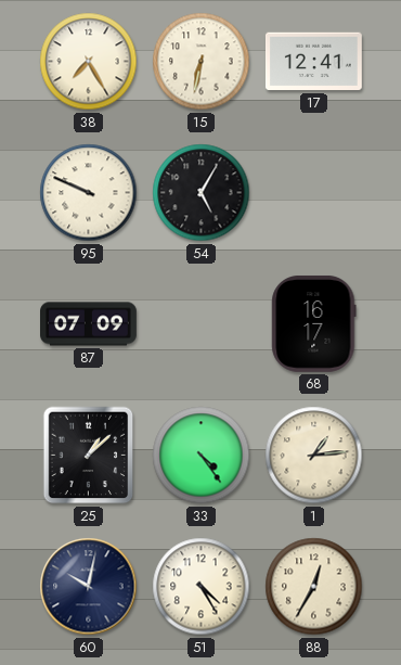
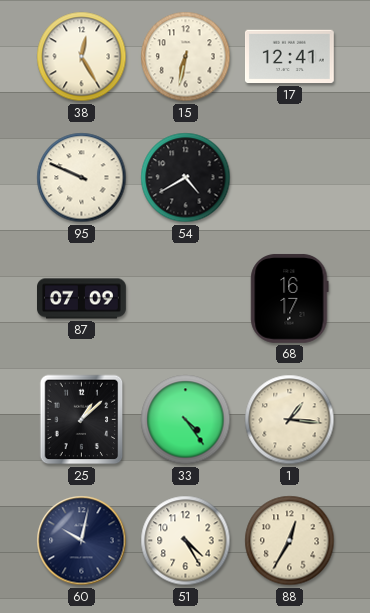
38: 7:25 -> 12:25 (82, 57)
54: 5:05 -> 4:40 (186, 178)
1: 1:14 -> 1:16 (290, 420)
